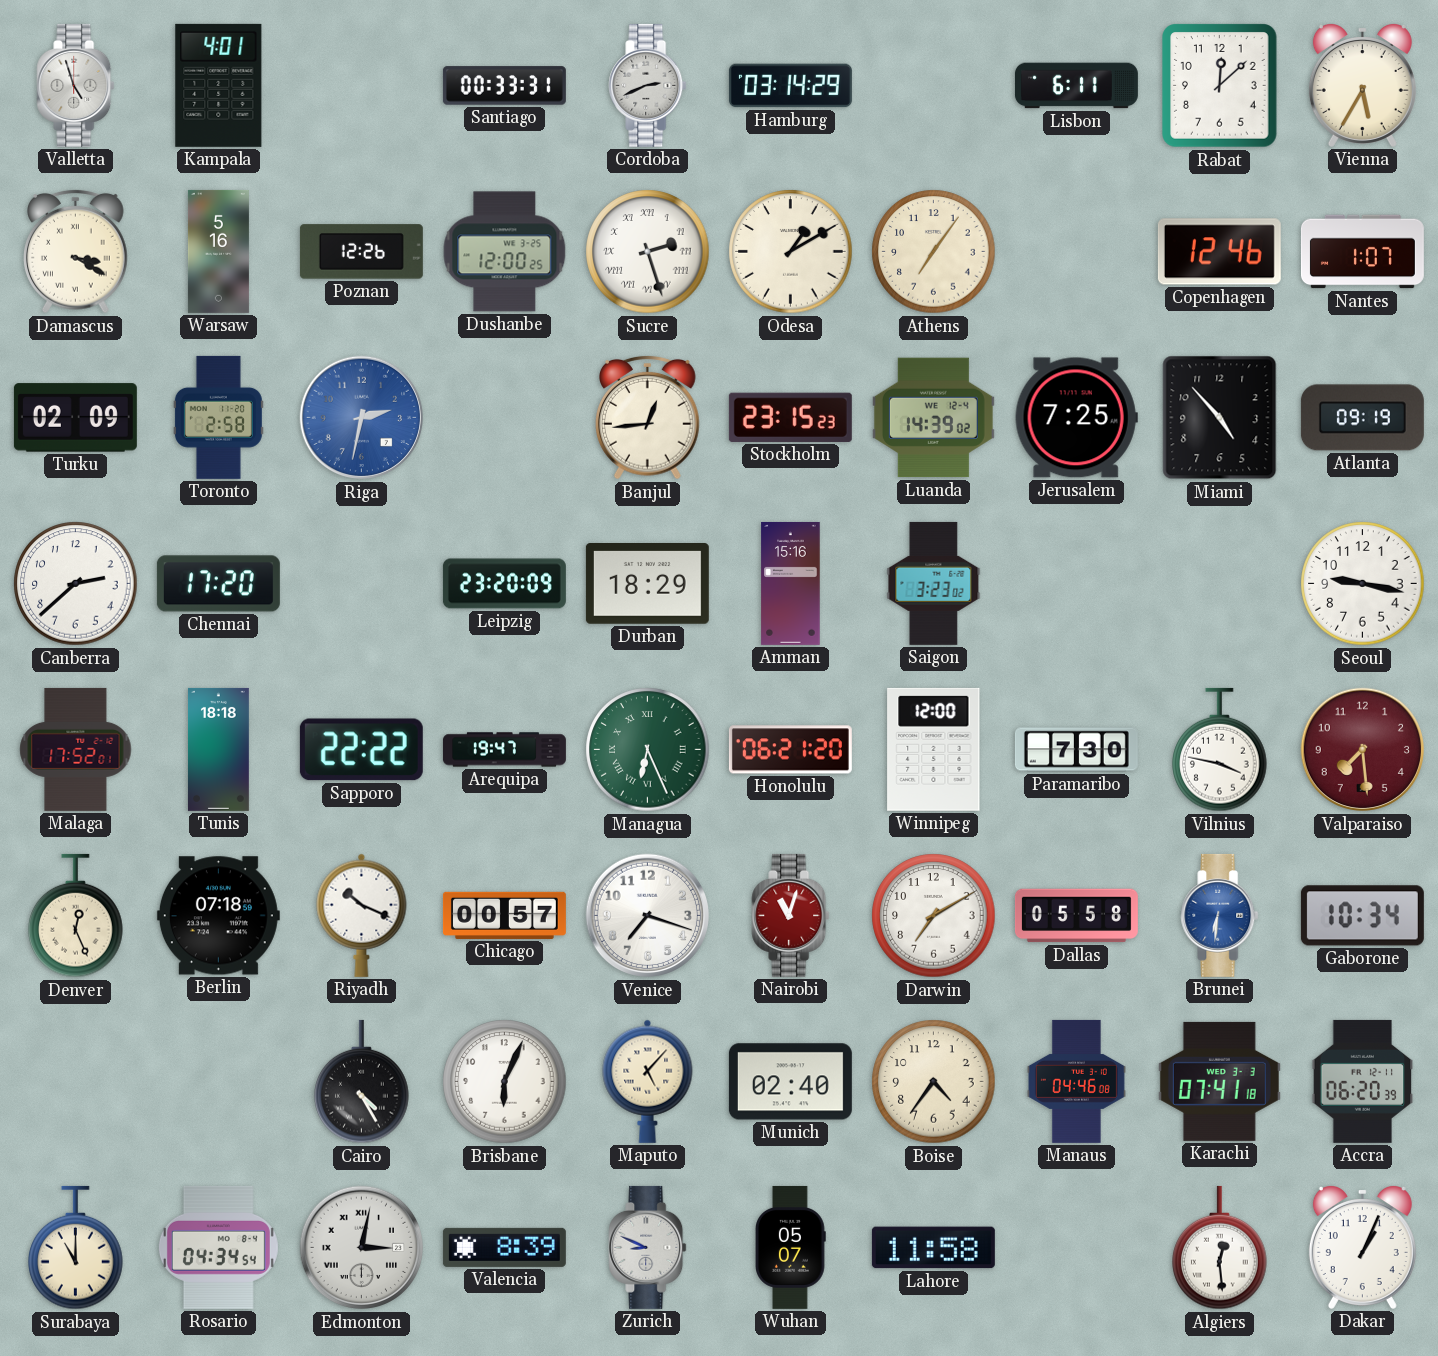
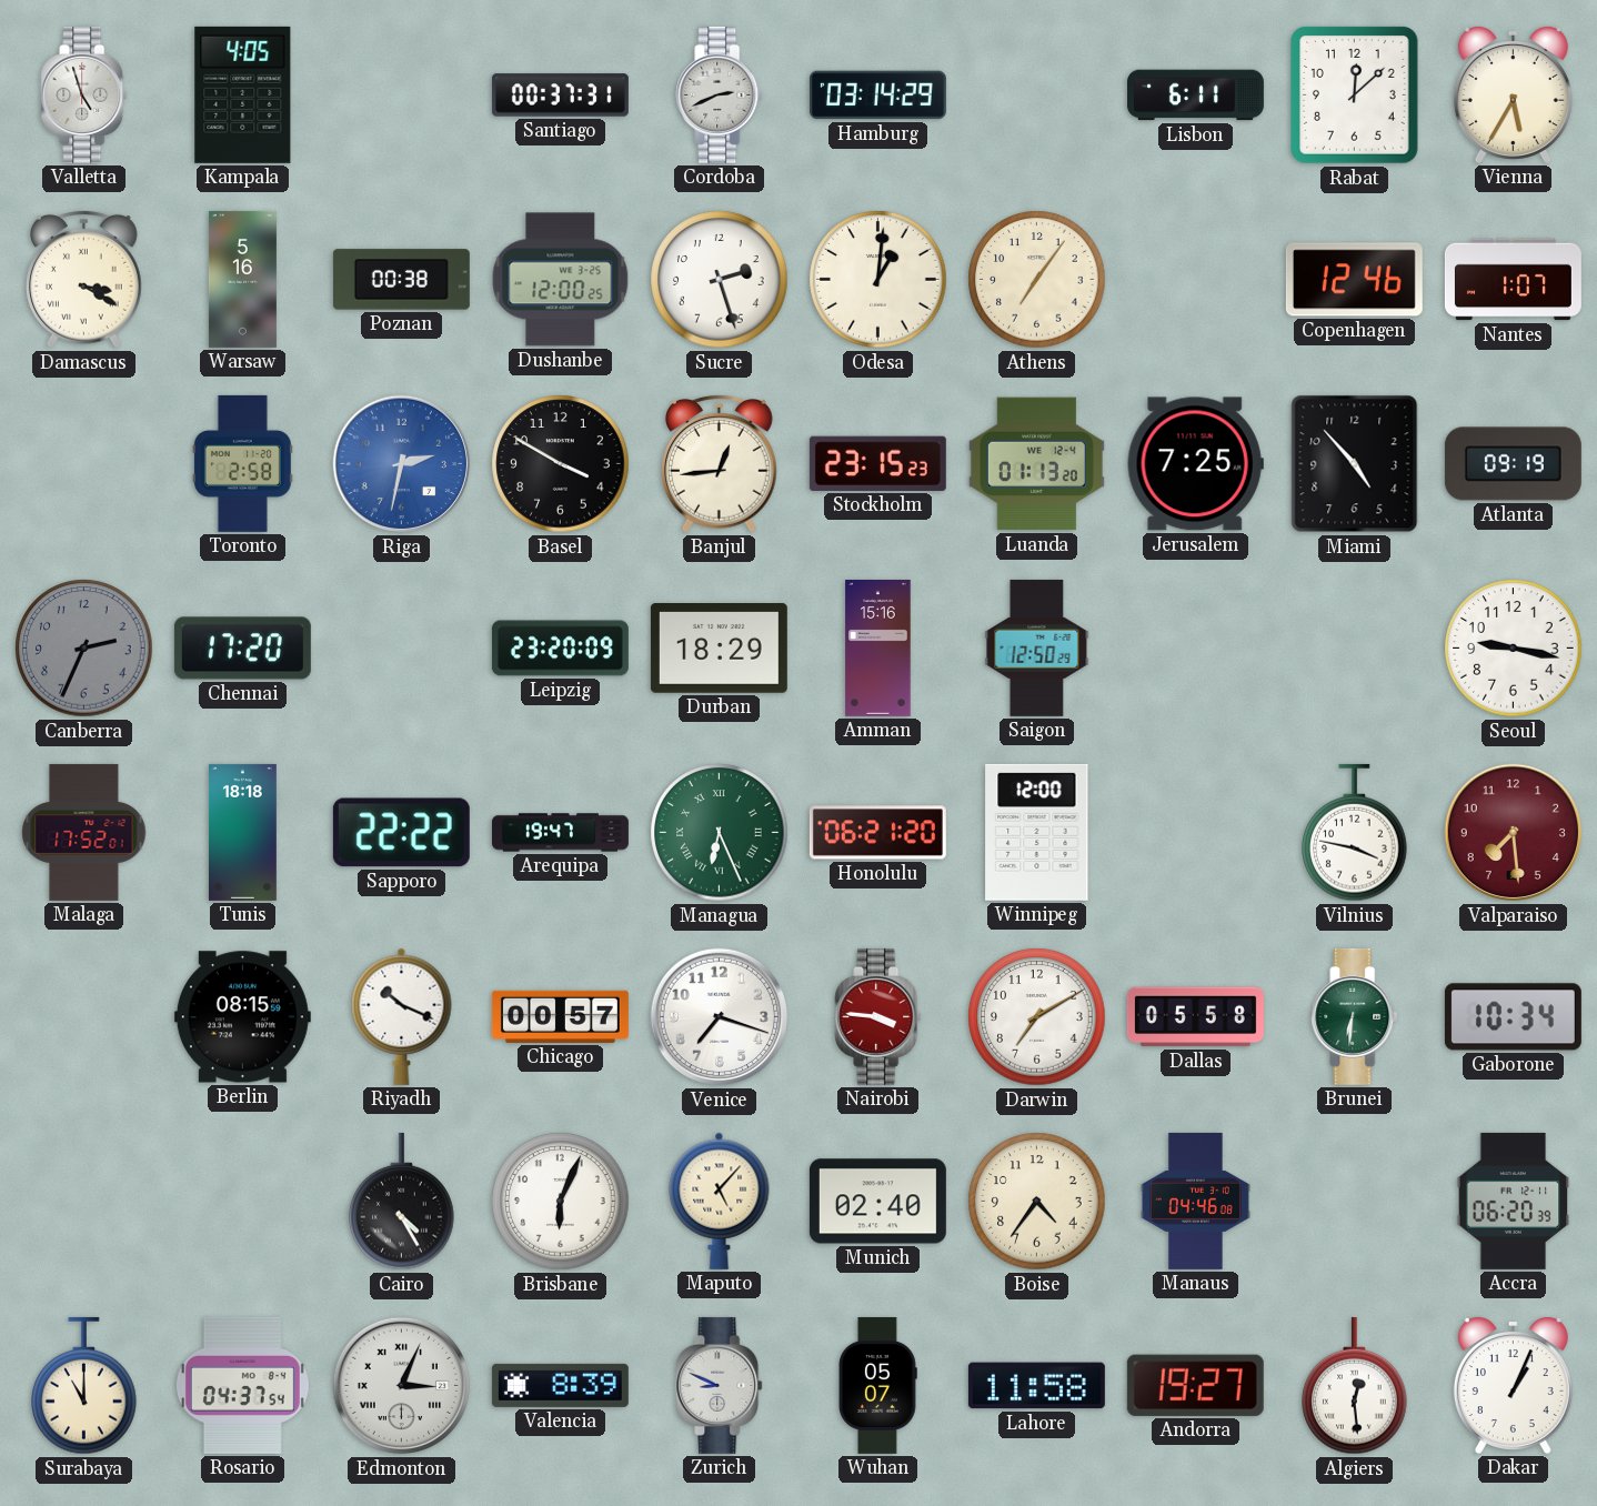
Kampala: 4:01 -> 4:05 (243, 94)
Santiago: 00:33 -> 00:37 (560, 96)
Poznan: 12:26 -> 00:38 (401, 280)
Sucre numerals: Roman -> Arabic (720, 280)
Odesa: 1:10 -> 1:01 (878, 280)
Turku: 02:09 -> none (75, 418)
Basel: none -> 3:50 (561, 464)
Luanda: 14:39 -> 01:13 (1036, 464)
Canberra: 2:38 -> 2:34 (84, 649)
Canberra dial: white -> grey (84, 649)
Saigon: 3:23 -> 12:50 (1037, 647)
Paramaribo: 7:30 -> none (1076, 750)
Denver: 12:26 -> none (76, 916)
Berlin: 07:18 -> 08:15 (242, 1017)
Nairobi: 11:03 -> 3:46 (878, 1016)
Brunei dial: blue -> green (1355, 1016)
Karachi: 07:41 -> none (1219, 1081)
Rosario: 04:34 -> 04:37 (242, 1385)
Edmonton: 3:02 -> 3:04 (402, 1386)
Andorra: none -> 19:27 (1195, 1385)
